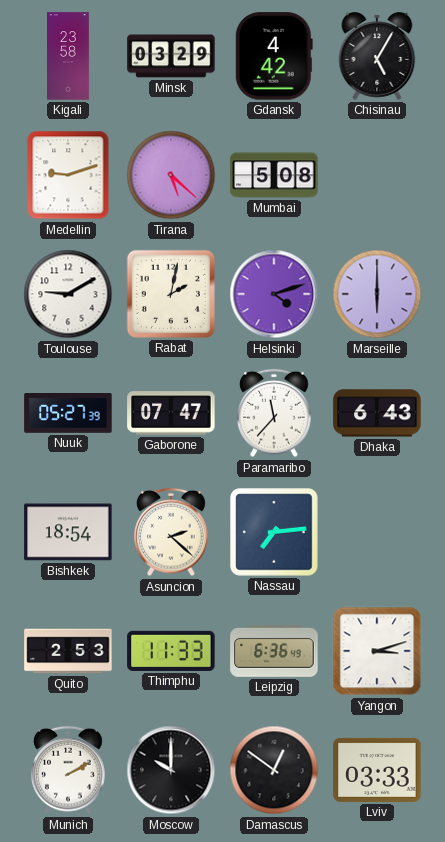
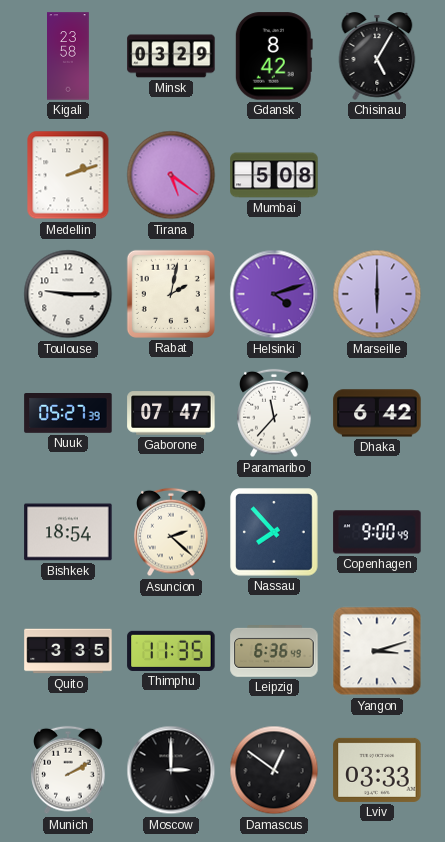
Gdansk: 4:42 -> 8:42 (274, 56)
Medellin: 9:12 -> 2:12 (68, 175)
Tirana: 5:22 -> 5:21 (171, 175)
Toulouse: 9:10 -> 9:15 (68, 294)
Dhaka: 6:43 -> 6:42 (377, 413)
Nassau: 7:14 -> 7:53 (274, 532)
Copenhagen: none -> 9:00 (377, 532)
Quito: 2:53 -> 3:35 (68, 651)
Thimphu: 11:33 -> 11:35 (171, 651)
Moscow: 10:00 -> 3:00 (171, 770)
